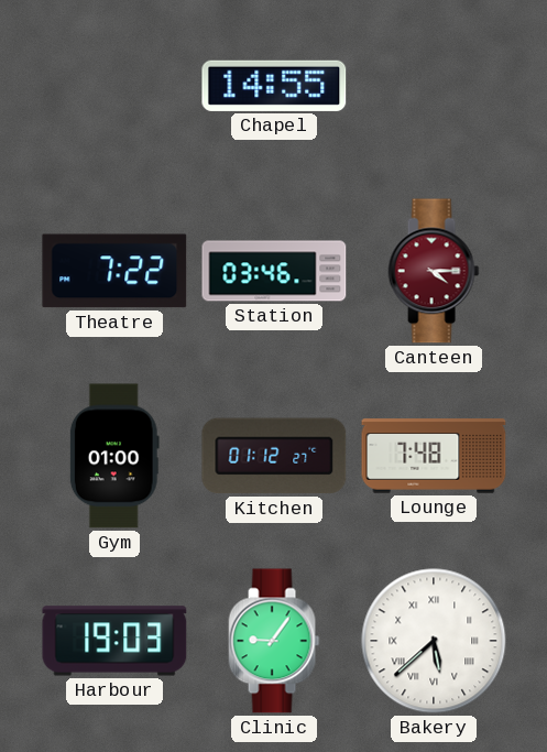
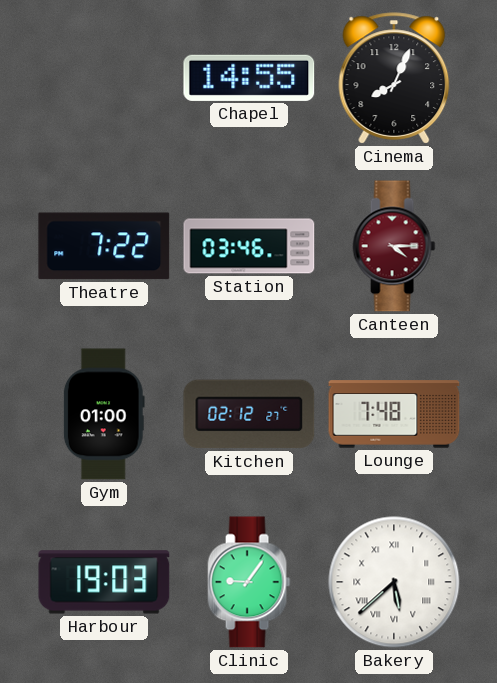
Cinema: none -> 8:04 (394, 78)
Kitchen: 01:12 -> 02:12 (249, 414)
